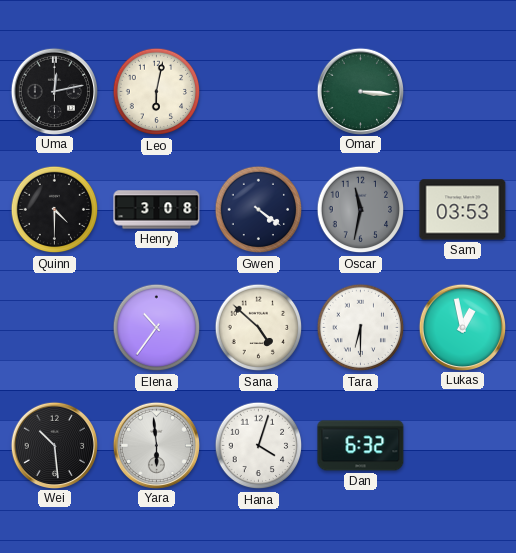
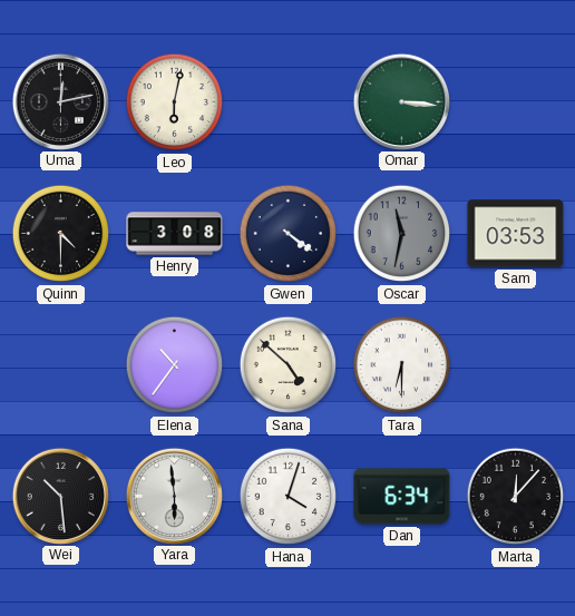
Lukas: 12:58 -> none (462, 327)
Dan: 6:32 -> 6:34 (402, 497)
Marta: none -> 12:07 (516, 497)
